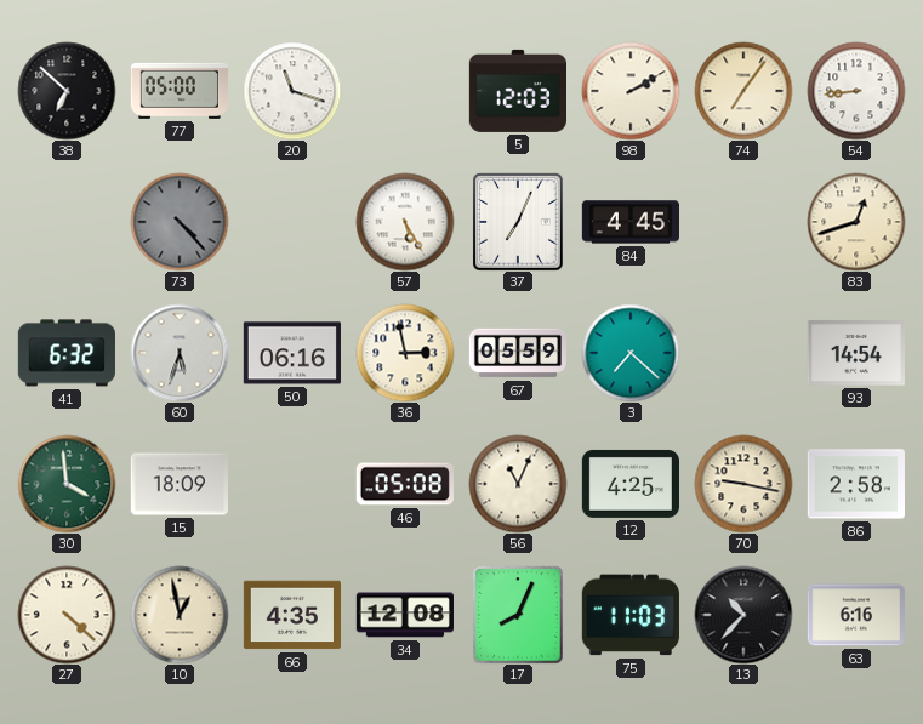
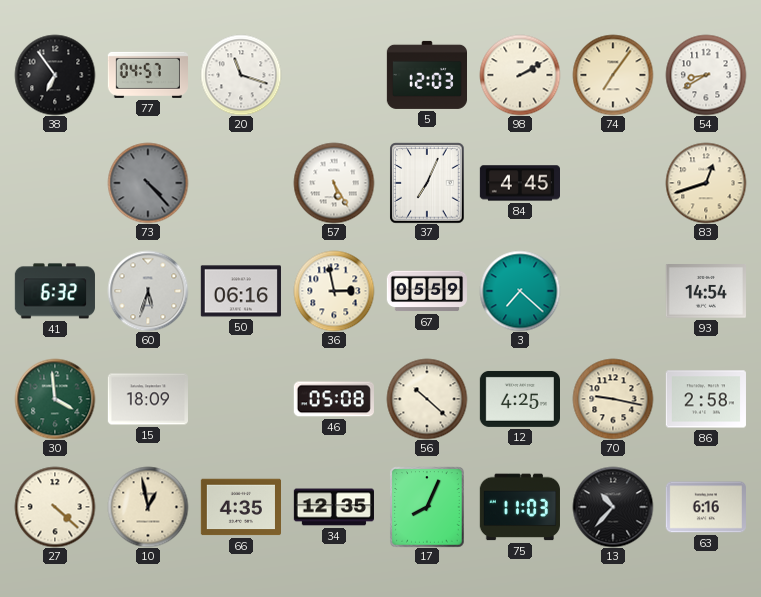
38: 6:52 -> 6:54 (55, 75)
77: 05:00 -> 04:57 (147, 75)
54: 8:44 -> 8:40 (706, 75)
56: 11:04 -> 10:22 (427, 399)
34: 12:08 -> 12:35 (333, 507)
